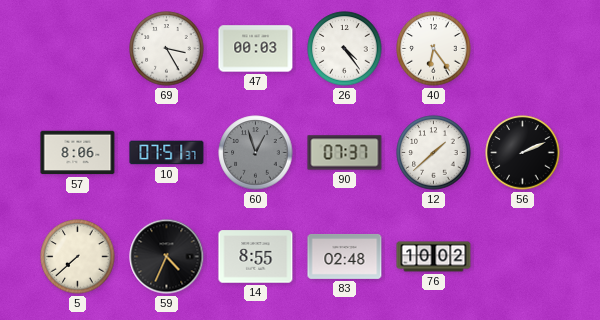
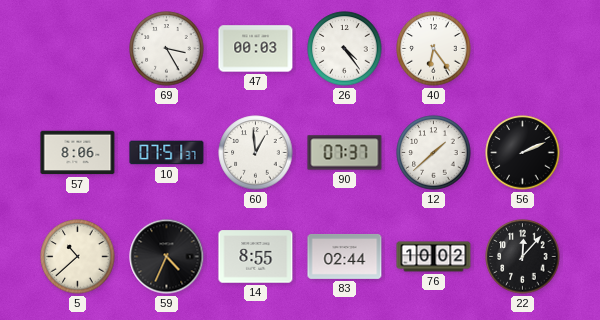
60: 12:57 -> 12:59 (256, 153)
60 dial: grey -> white (256, 153)
5: 7:38 -> 10:38 (78, 257)
83: 02:48 -> 02:44 (345, 256)
22: none -> 12:07 (523, 257)
